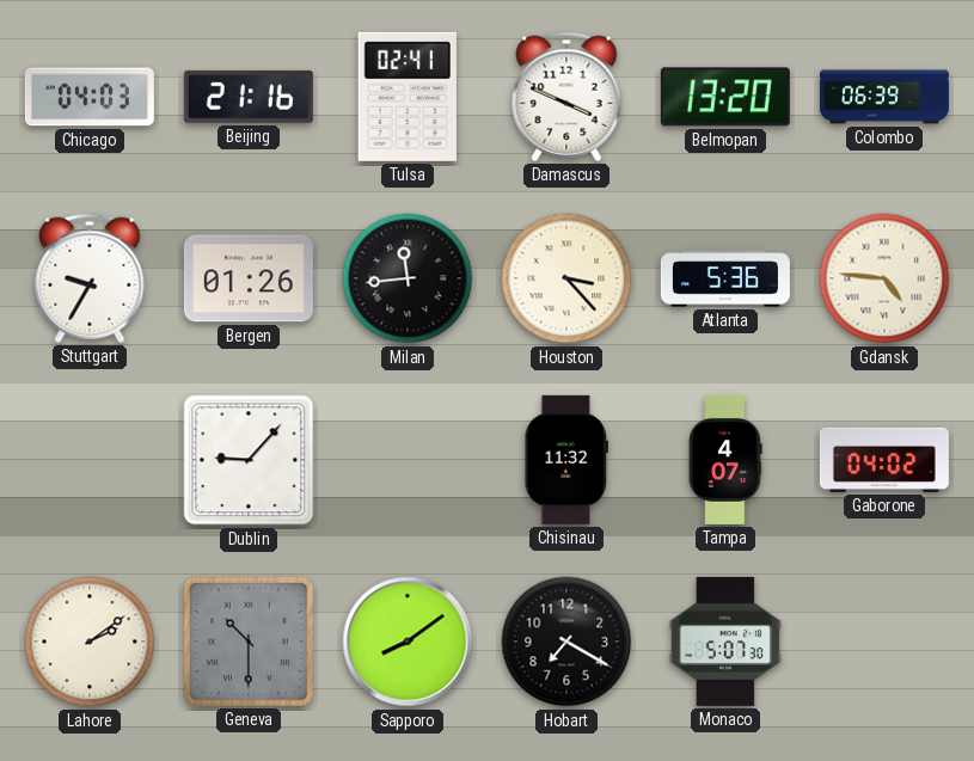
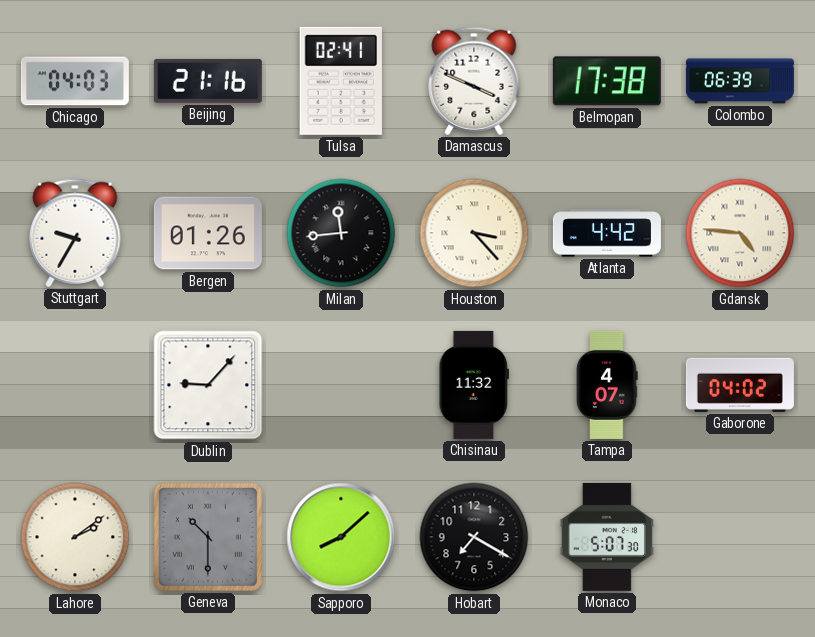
Belmopan: 13:20 -> 17:38 (607, 81)
Atlanta: 5:36 -> 4:42 (607, 233)
Sapporo: 8:09 -> 8:08 (341, 537)
